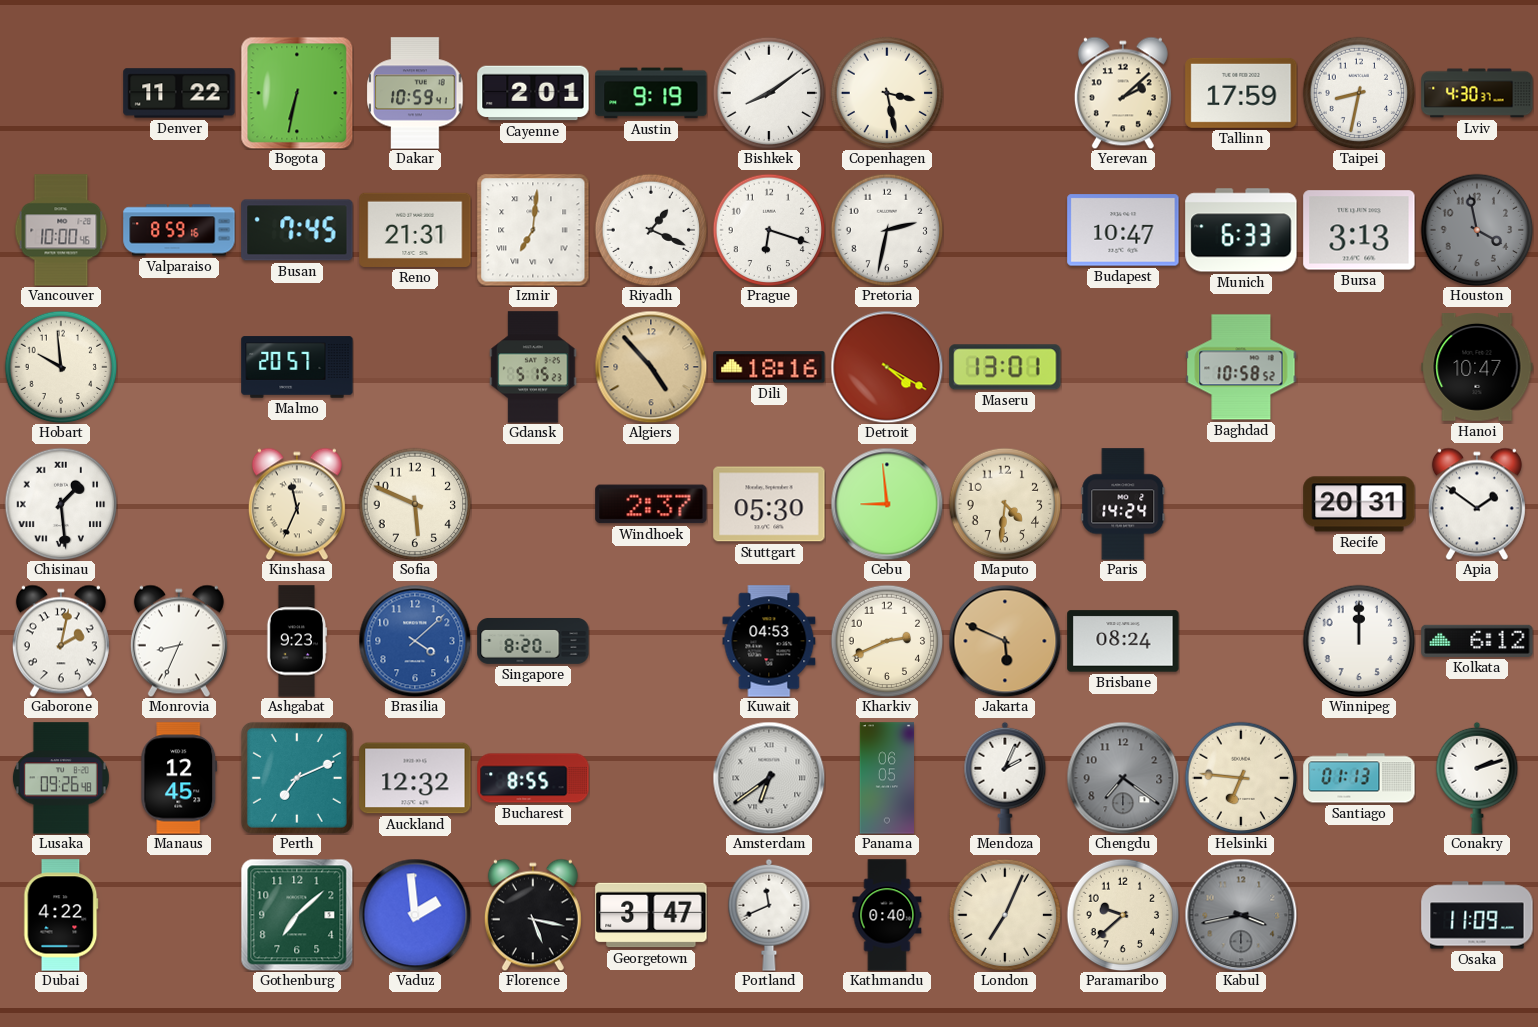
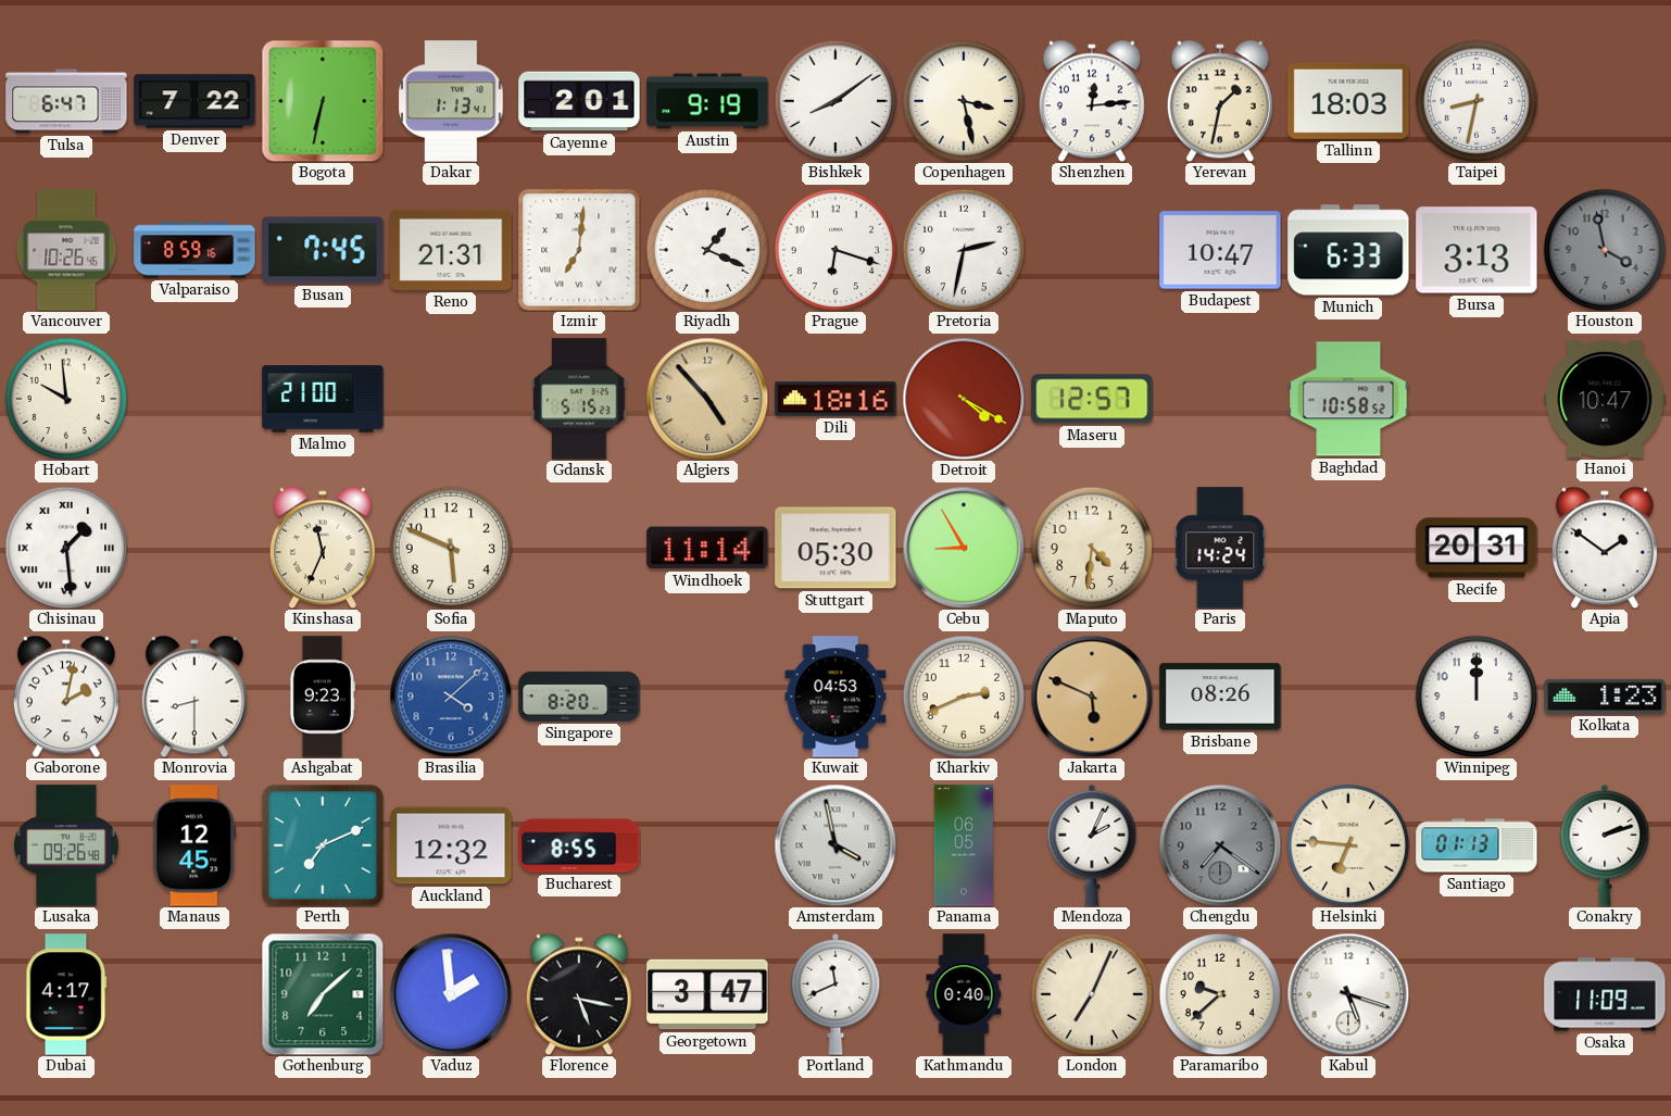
Tulsa: none -> 6:47 (66, 101)
Denver: 11:22 -> 7:22 (194, 101)
Dakar: 10:59 -> 1:13 (451, 101)
Shenzhen: none -> 12:14 (1092, 101)
Yerevan: 2:08 -> 1:32 (1220, 101)
Tallinn: 17:59 -> 18:03 (1348, 101)
Lviv: 4:30 -> none (1477, 93)
Vancouver: 10:00 -> 10:26 (66, 250)
Malmo: 20:57 -> 21:00 (323, 399)
Maseru: 13:01 -> 12:57 (1092, 399)
Windhoek: 2:37 -> 11:14 (707, 548)
Cebu: 8:59 -> 8:55 (964, 548)
Monrovia: 8:34 -> 8:30 (194, 697)
Brisbane: 08:24 -> 08:26 (1220, 697)
Kolkata: 6:12 -> 1:23 (1605, 697)
Amsterdam: 6:39 -> 3:58 (835, 845)
Dubai: 4:22 -> 4:17 (66, 994)
Kabul: 3:43 -> 5:18 (1348, 994)
Kabul dial: grey -> white (1348, 994)
